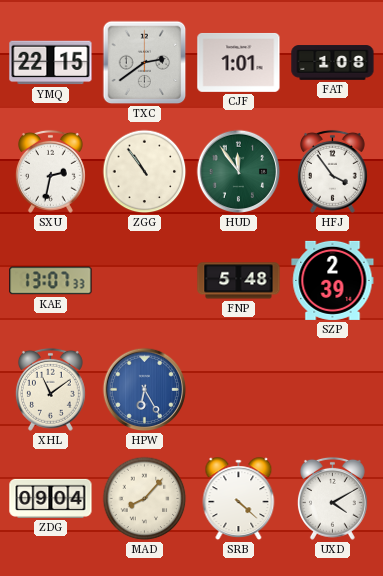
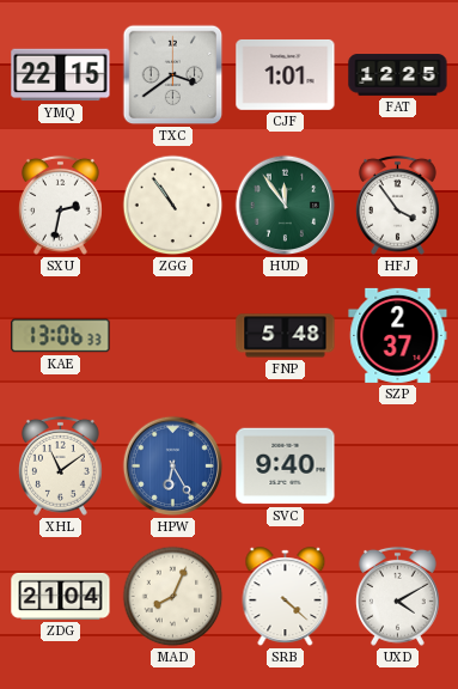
TXC: 2:39 -> 3:39 (173, 75)
FAT: 1:08 -> 12:25 (398, 75)
KAE: 13:07 -> 13:06 (61, 336)
SZP: 2:39 -> 2:37 (398, 335)
SVC: none -> 9:40 (286, 467)
ZDG: 09:04 -> 21:04 (61, 596)
MAD: 8:07 -> 8:04 (173, 597)
